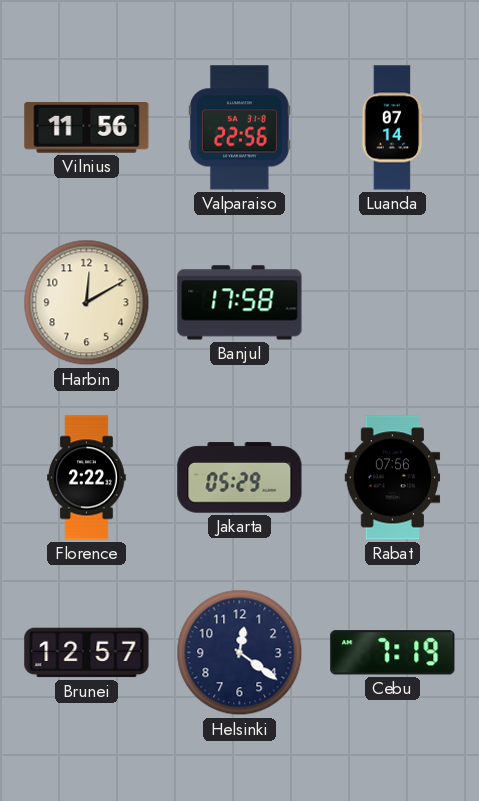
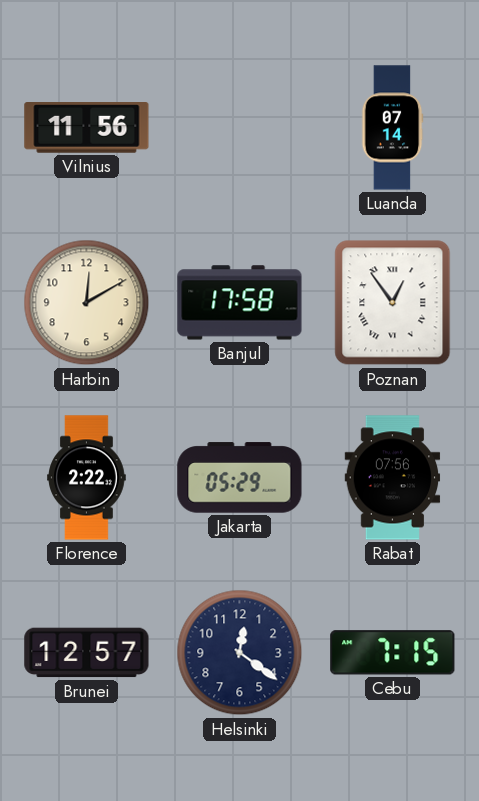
Valparaiso: 22:56 -> none (240, 128)
Poznan: none -> 12:54 (393, 303)
Cebu: 7:19 -> 7:15 (393, 653)
